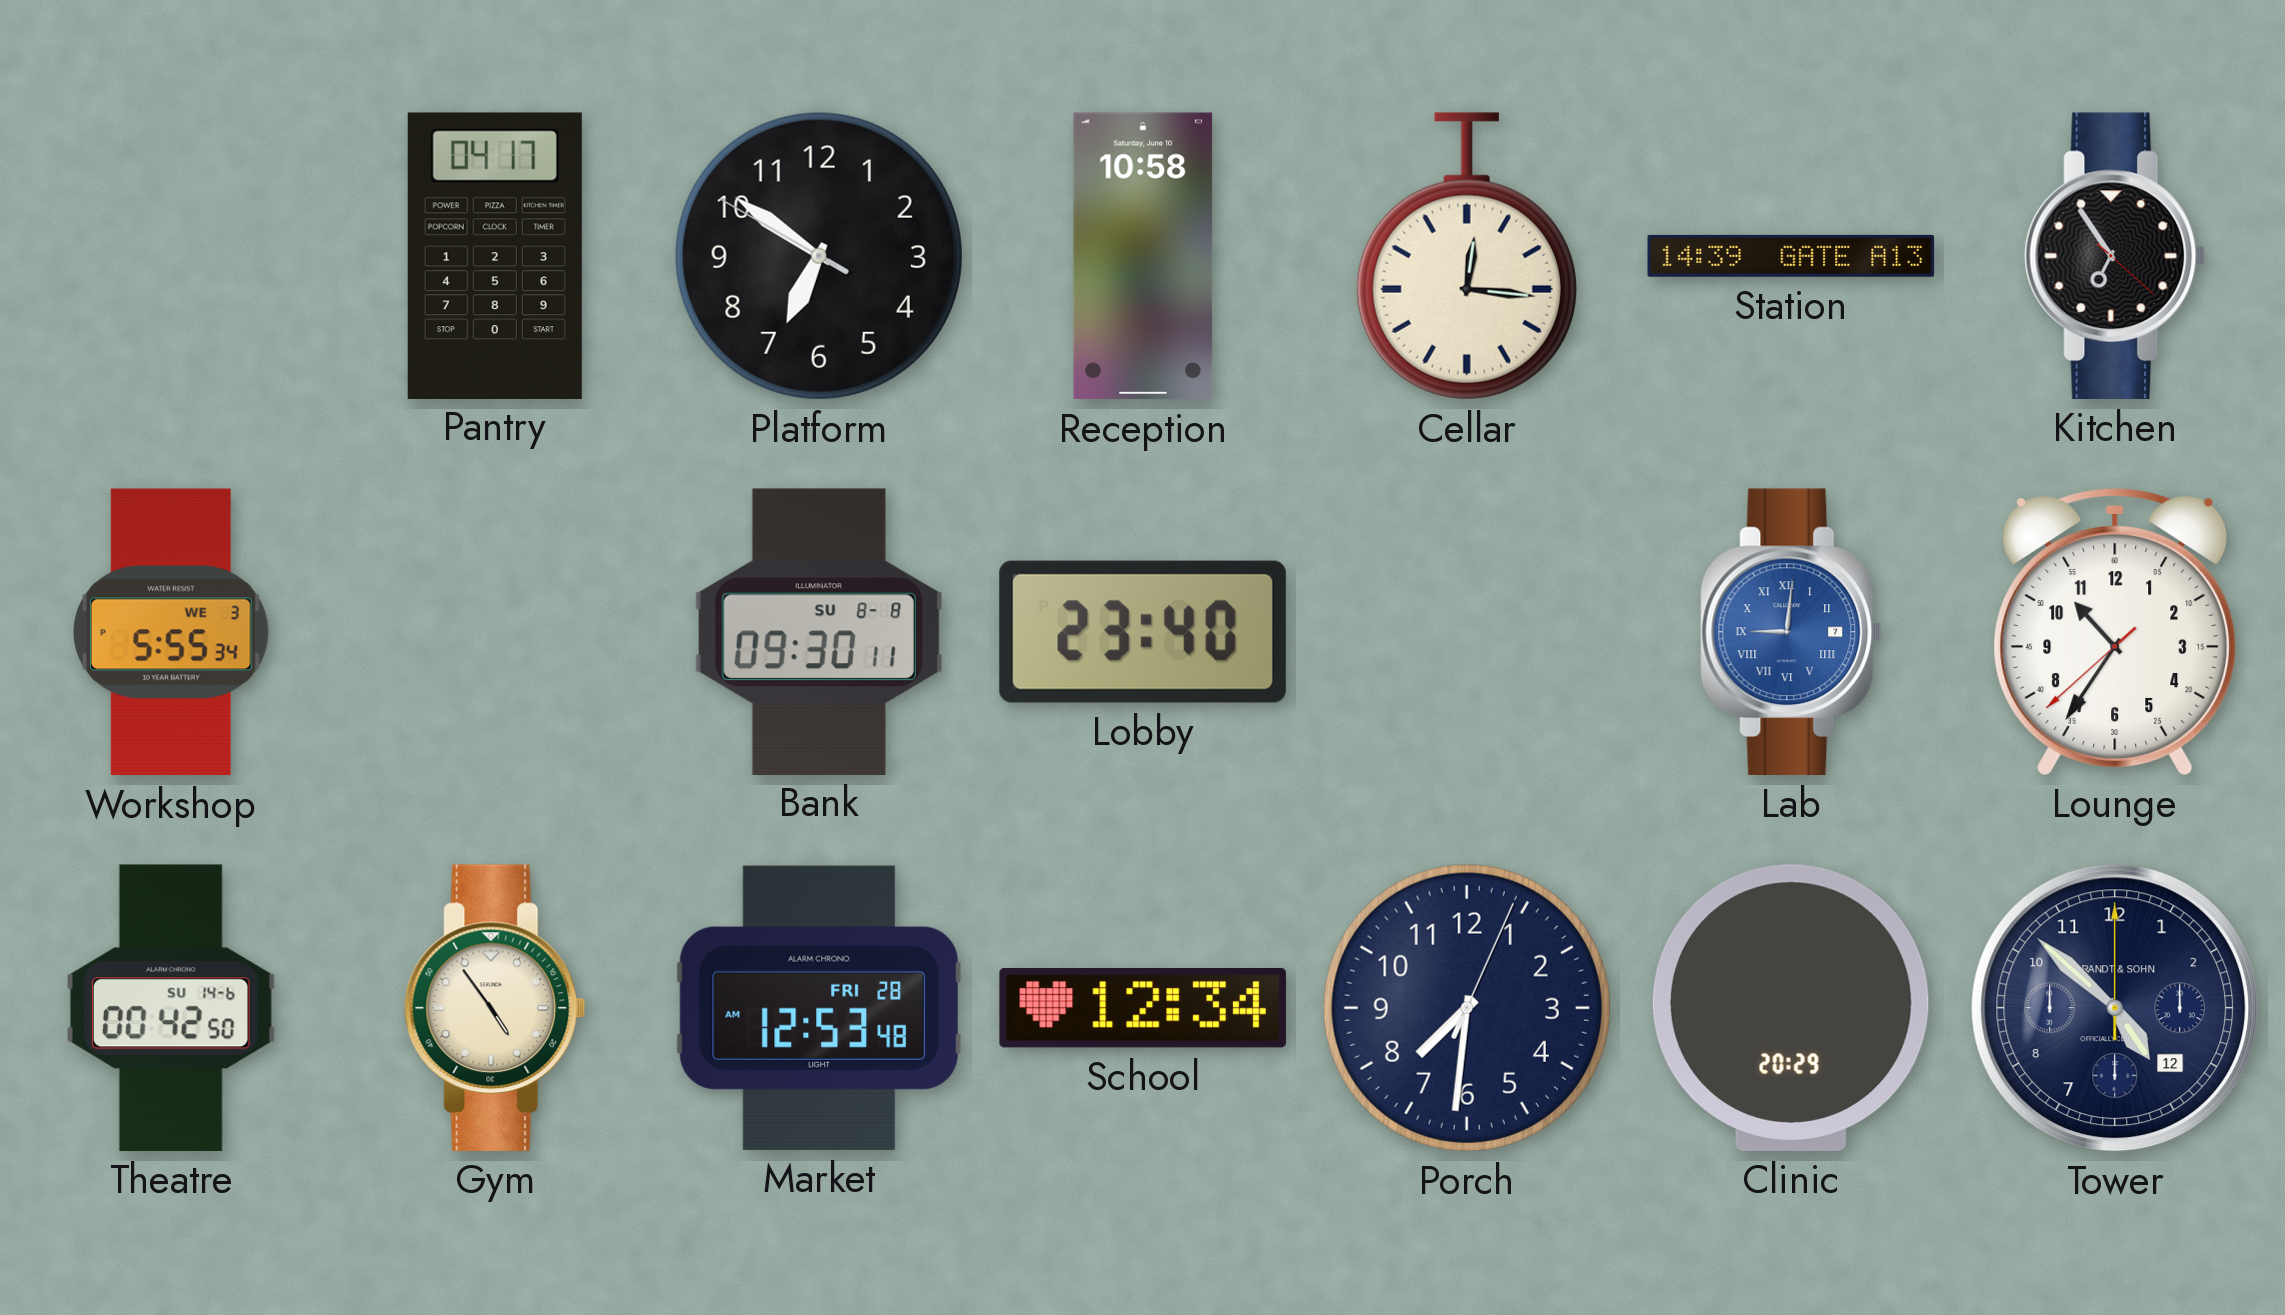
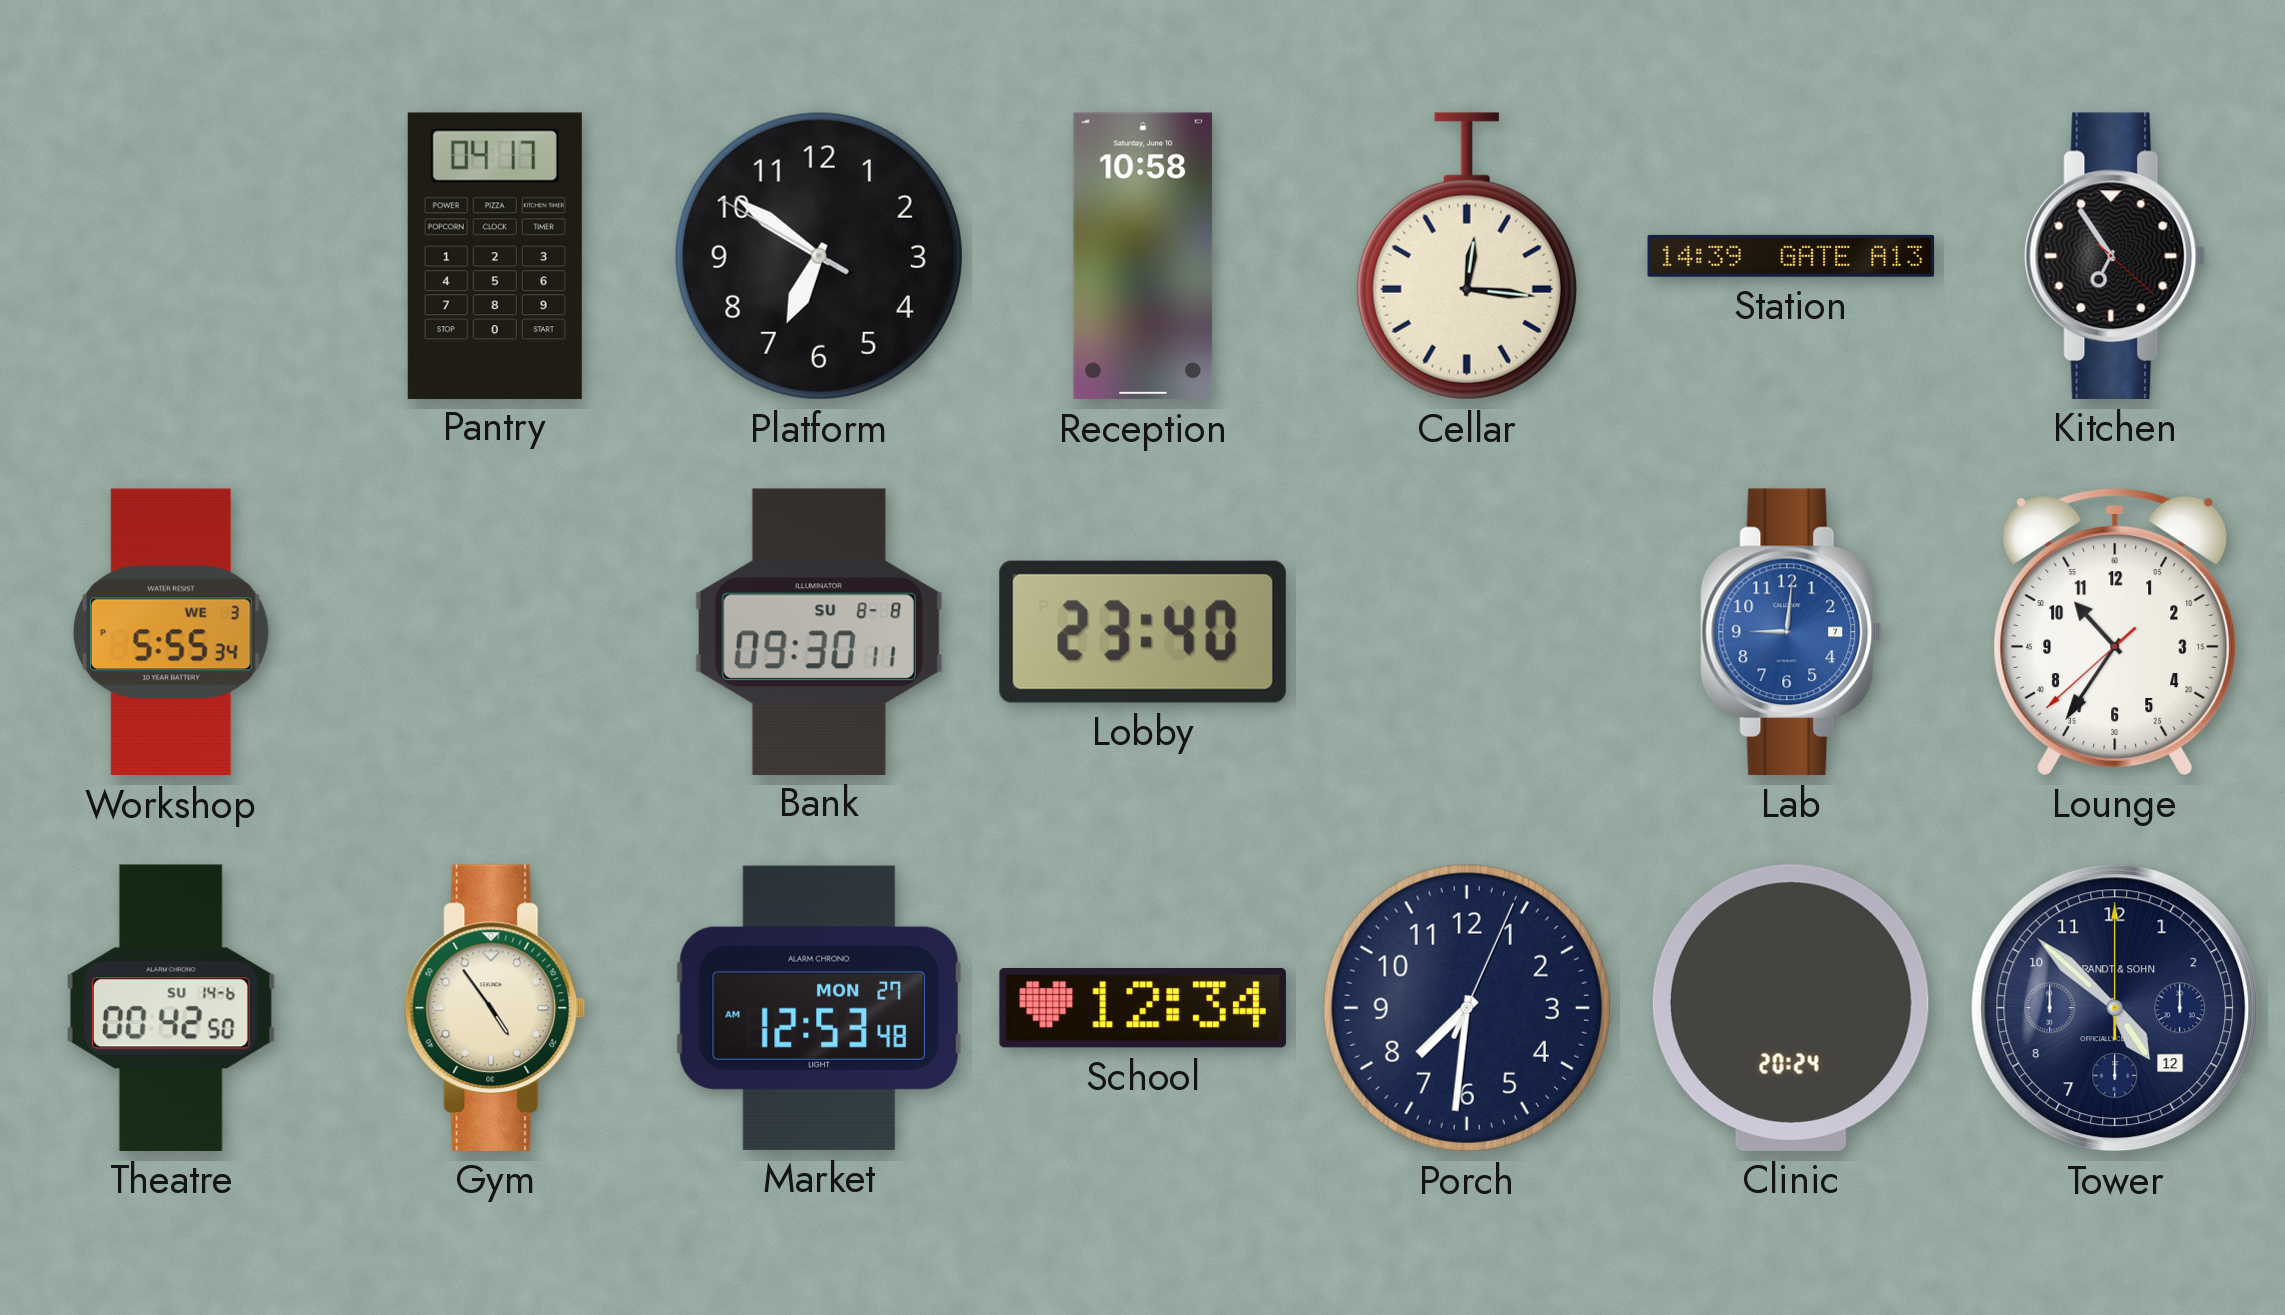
Lab numerals: Roman -> Arabic (1791, 632)
Market date: FRI 28 -> MON 27 (819, 1008)
Clinic: 20:29 -> 20:24 (1791, 1008)
